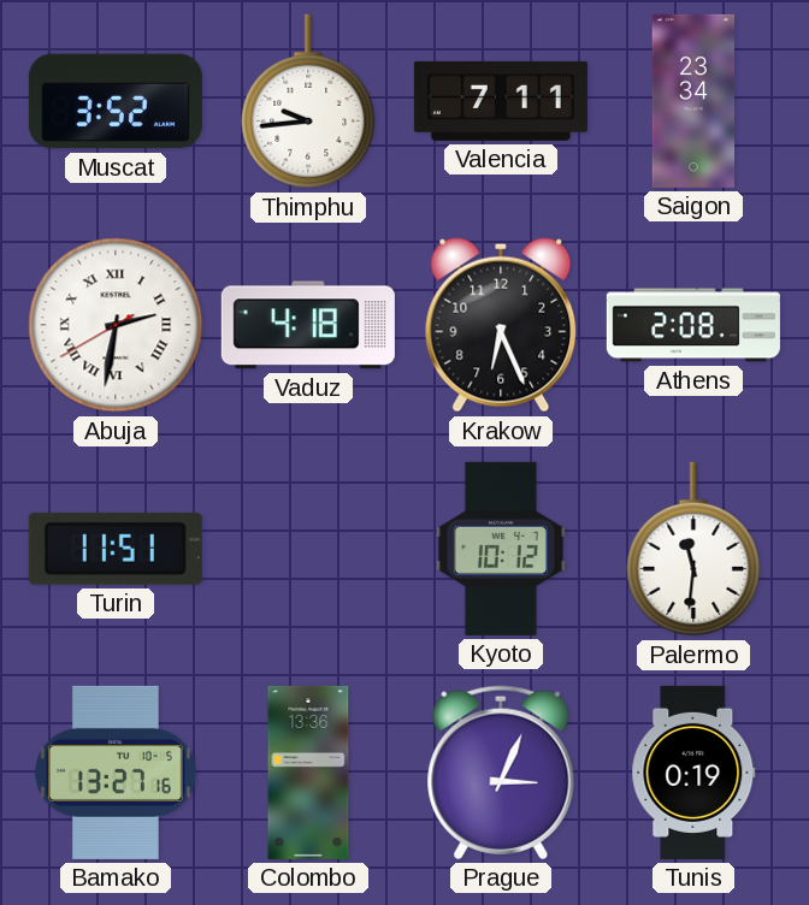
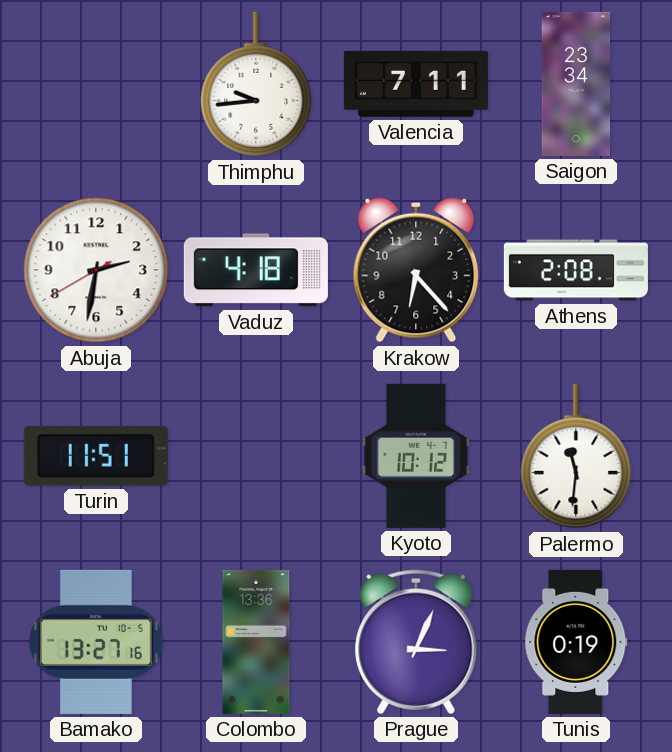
Muscat: 3:52 -> none (116, 101)
Abuja numerals: Roman -> Arabic (96, 270)
Krakow: 6:26 -> 6:23 (416, 270)
